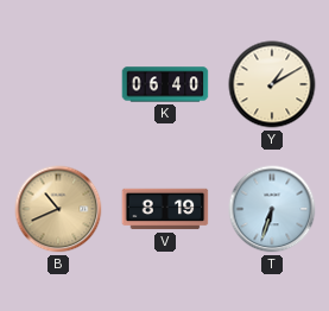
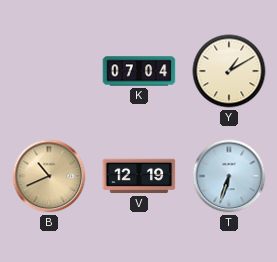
K: 06:40 -> 07:04 (139, 71)
V: 8:19 -> 12:19 (139, 176)
